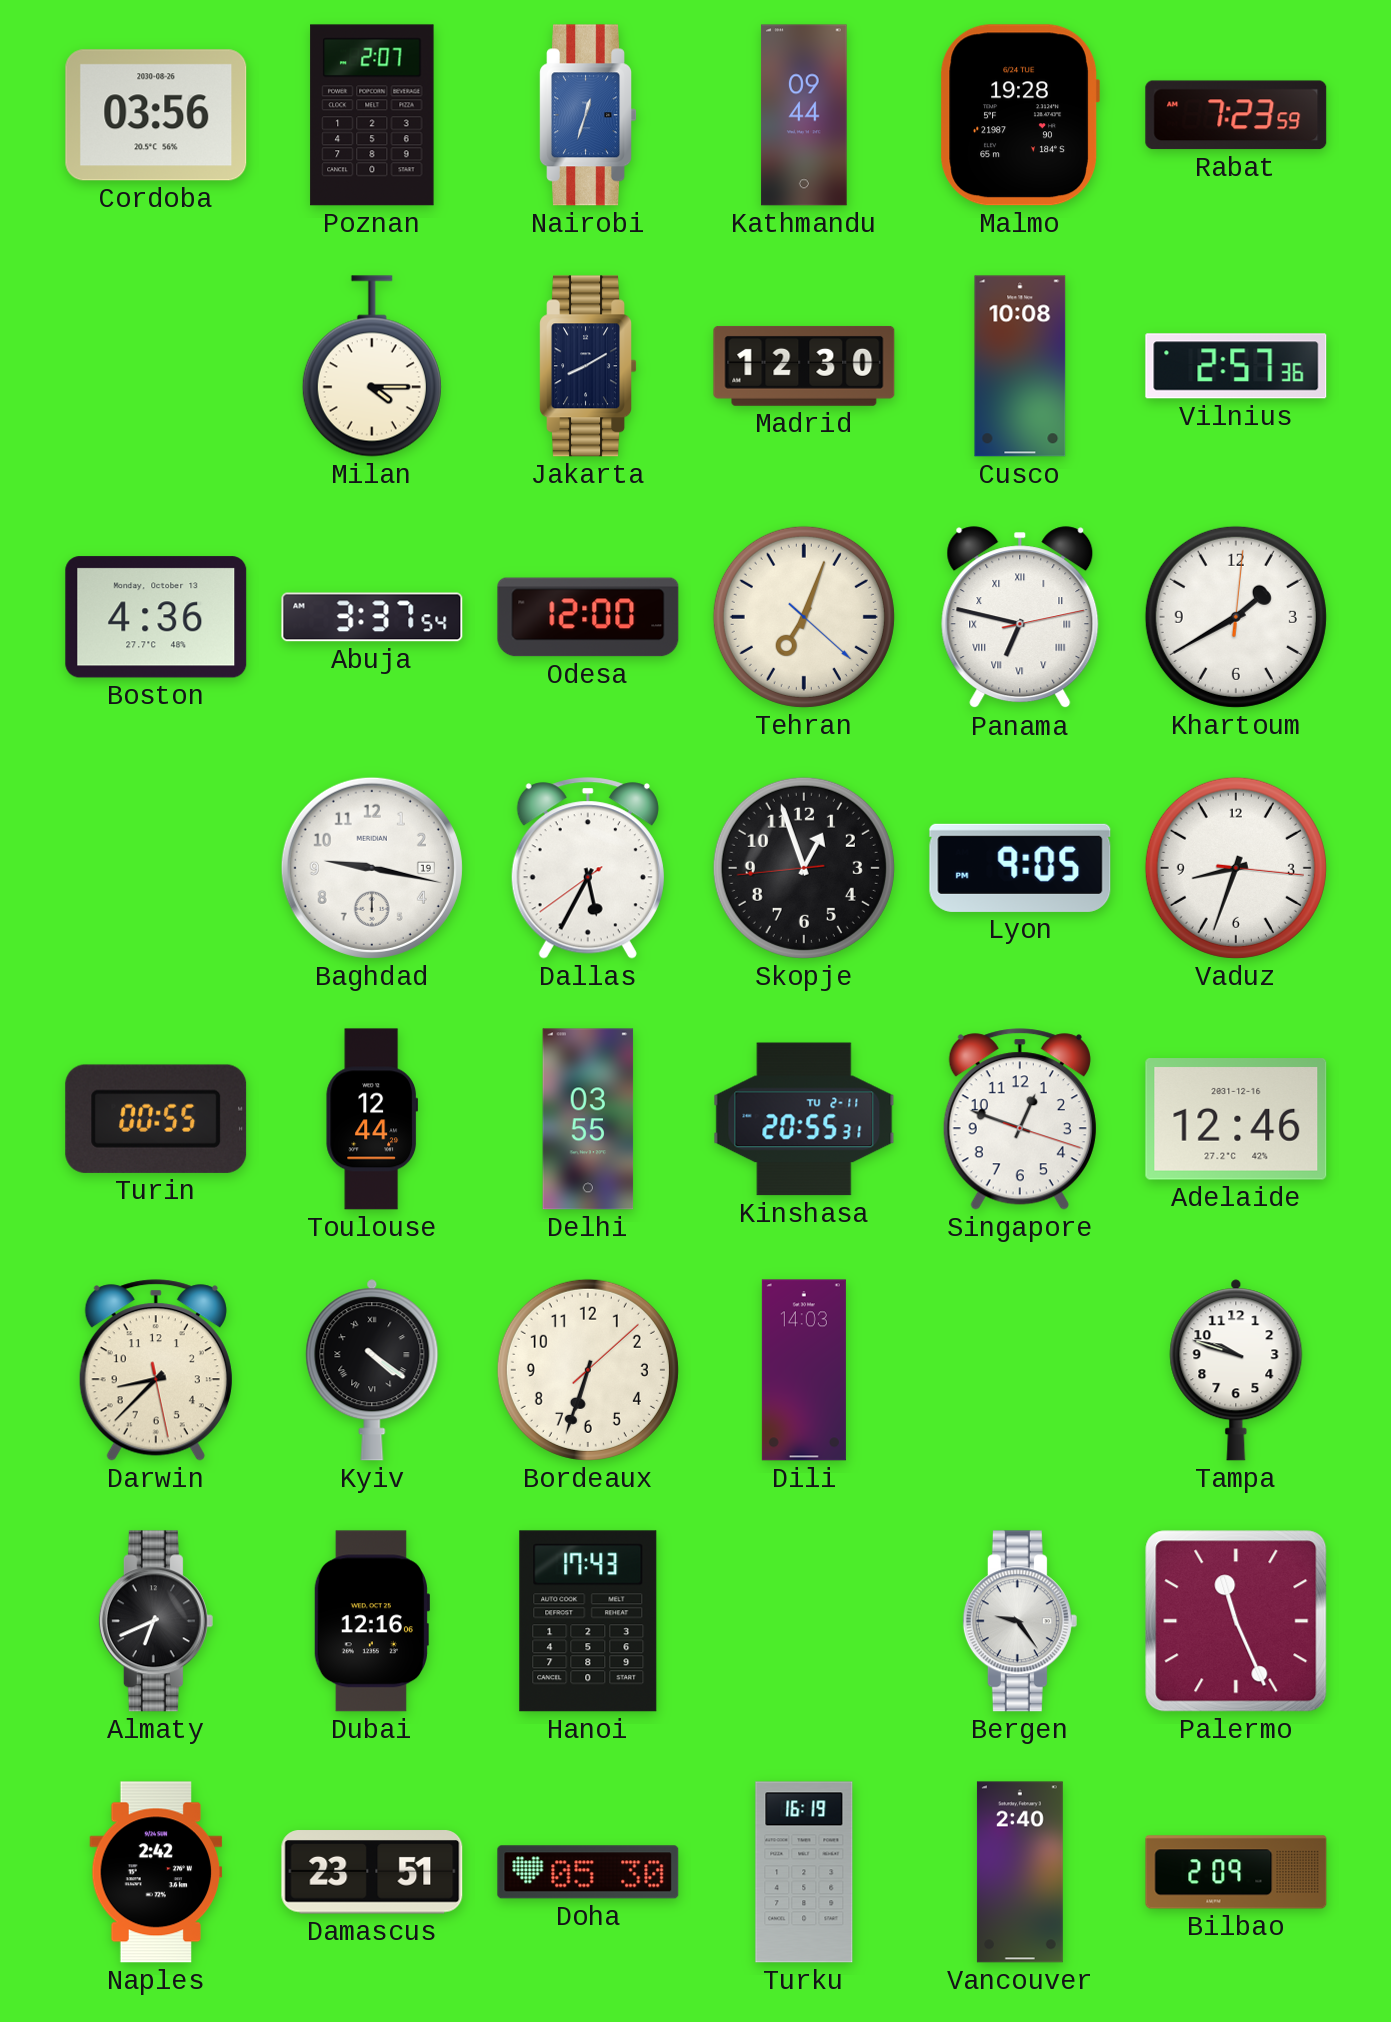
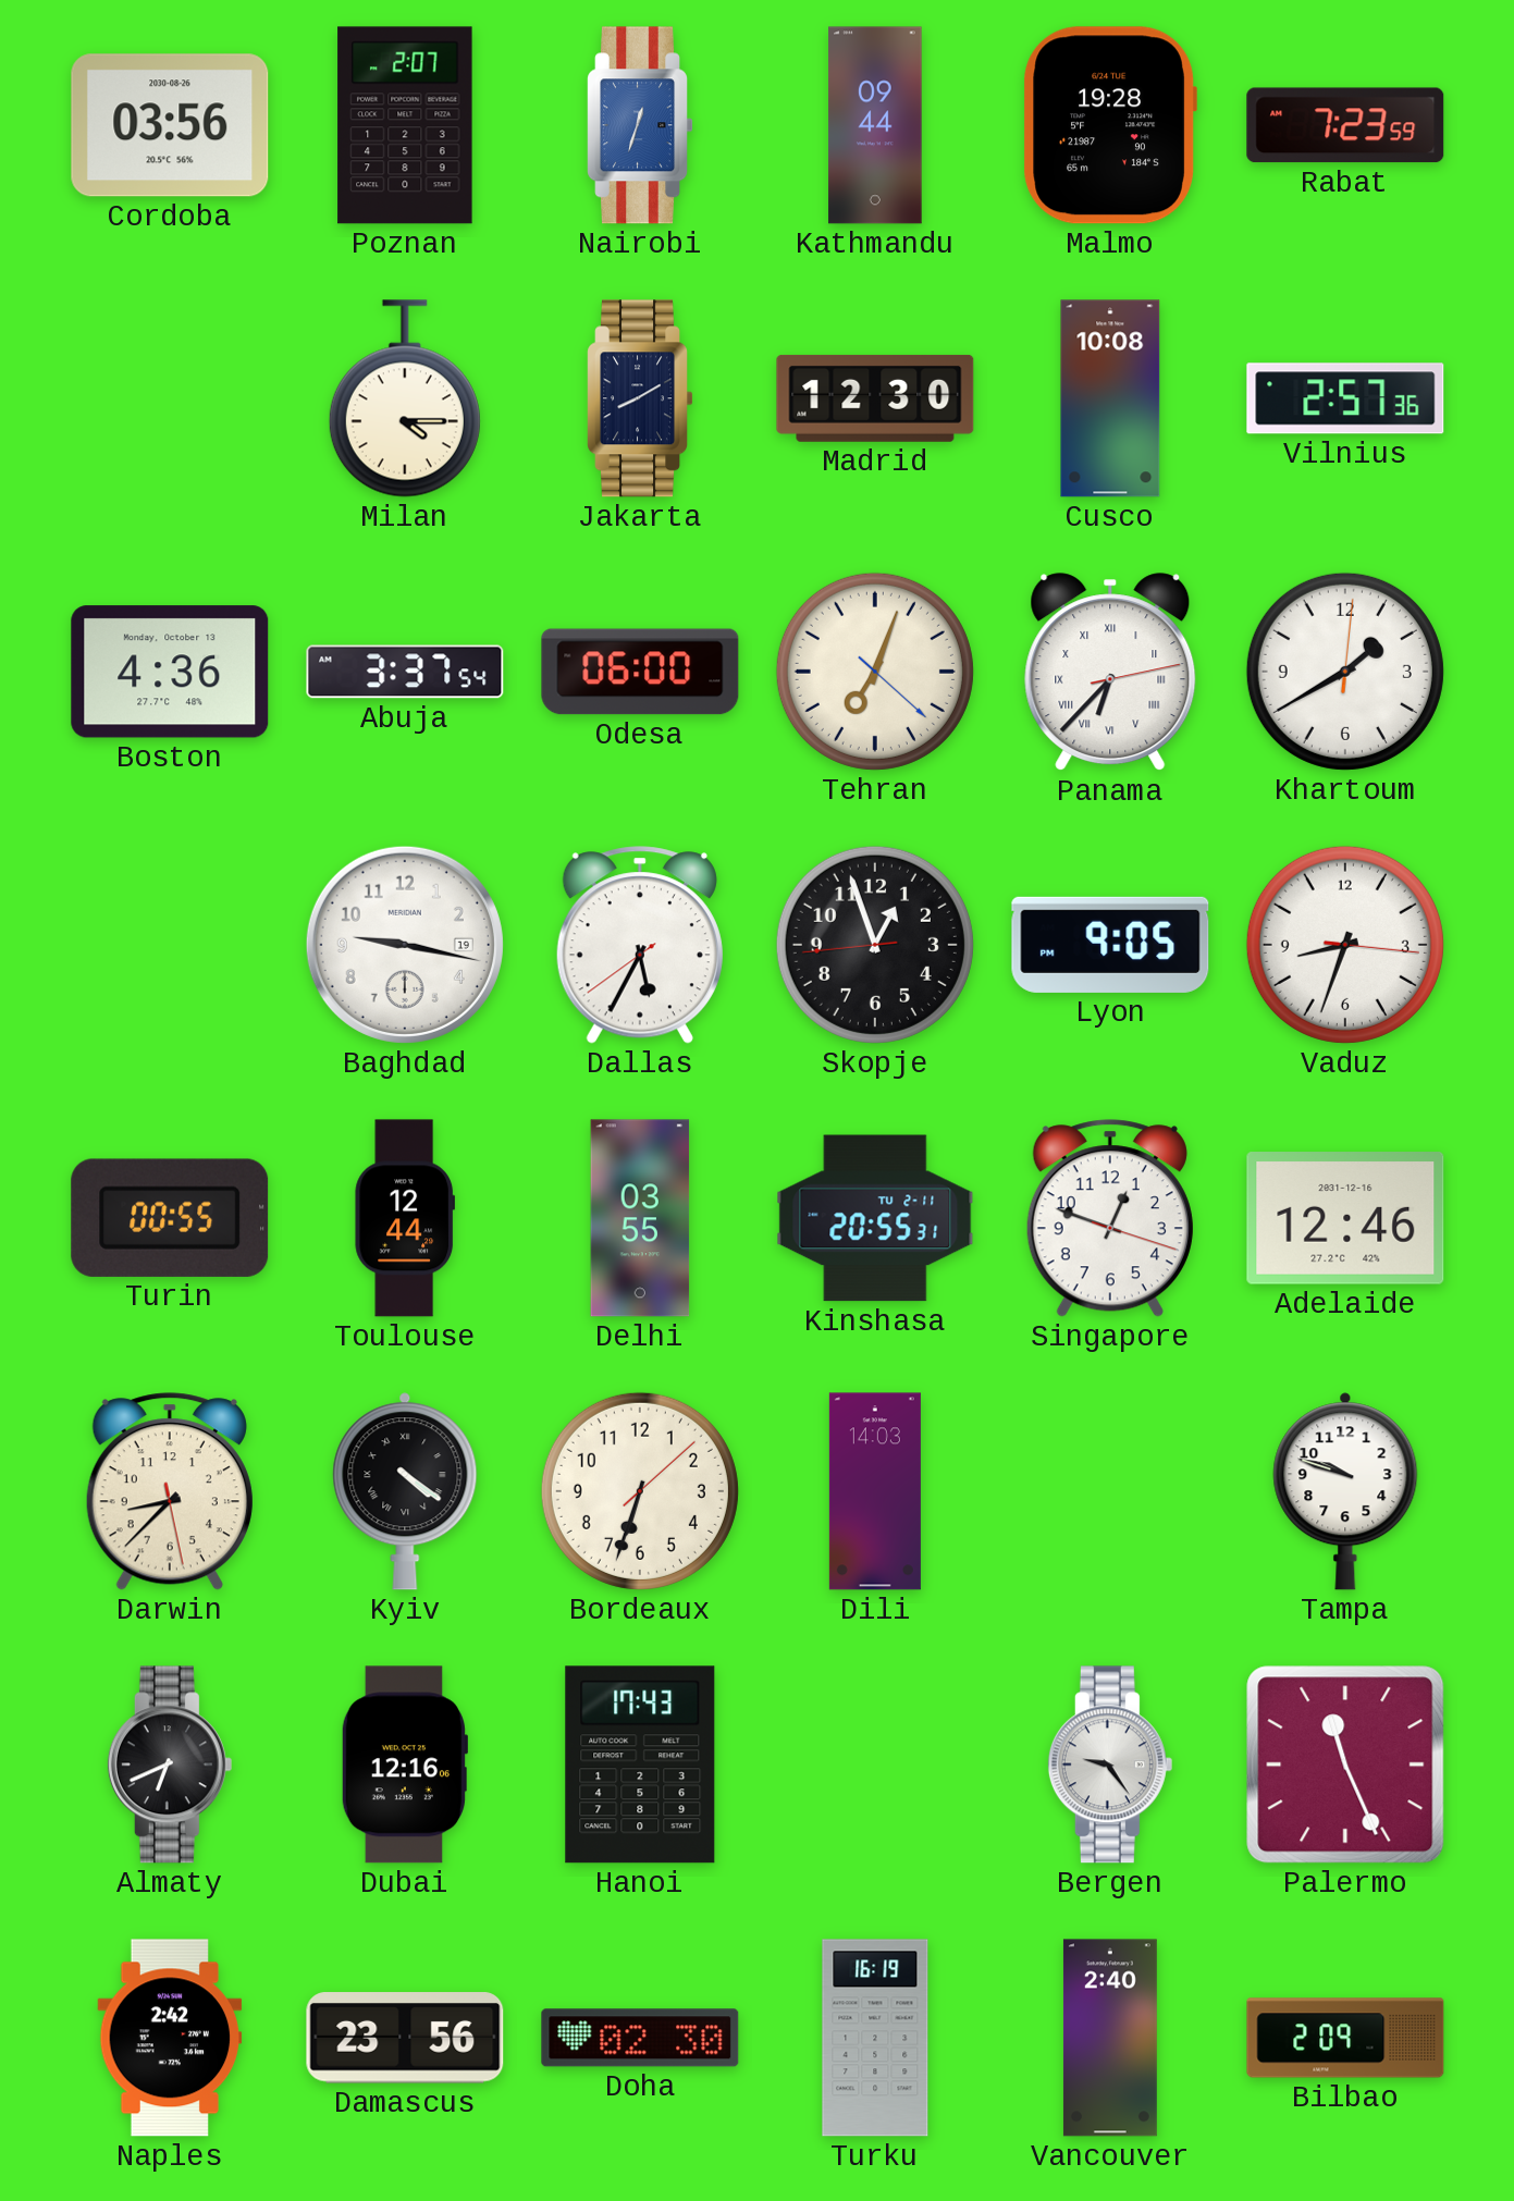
Odesa: 12:00 -> 06:00 (640, 672)
Panama: 6:47 -> 6:37 (1110, 673)
Damascus: 23:51 -> 23:56 (405, 2038)
Doha: 05:30 -> 02:30 (640, 2038)
